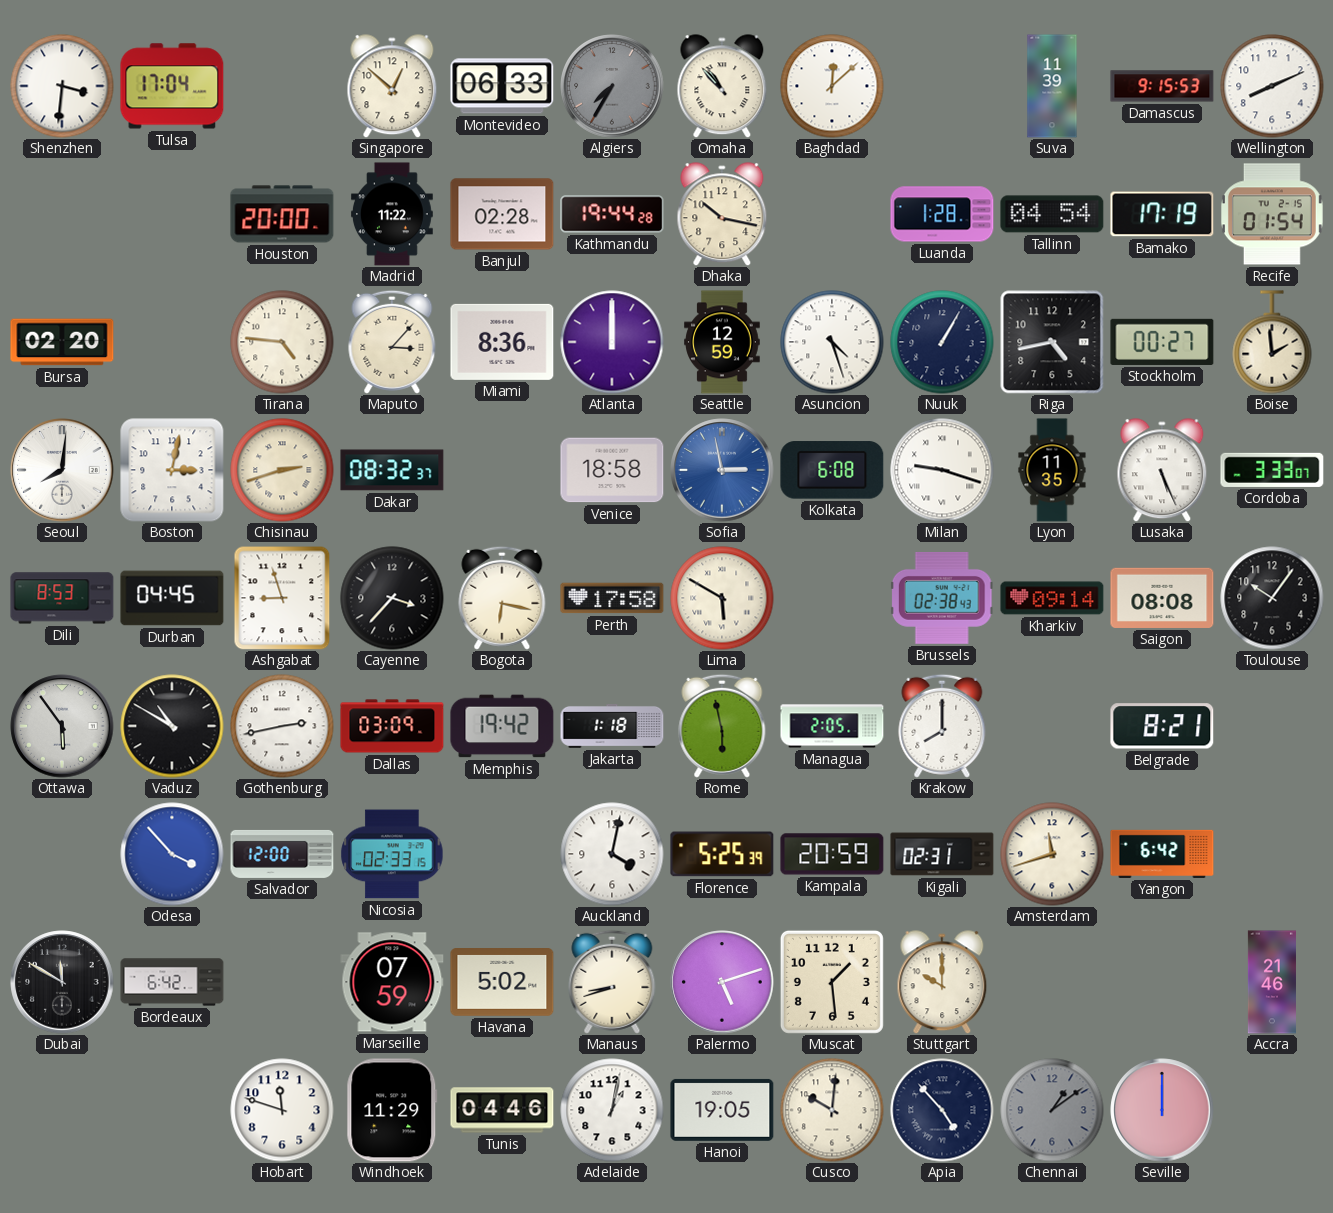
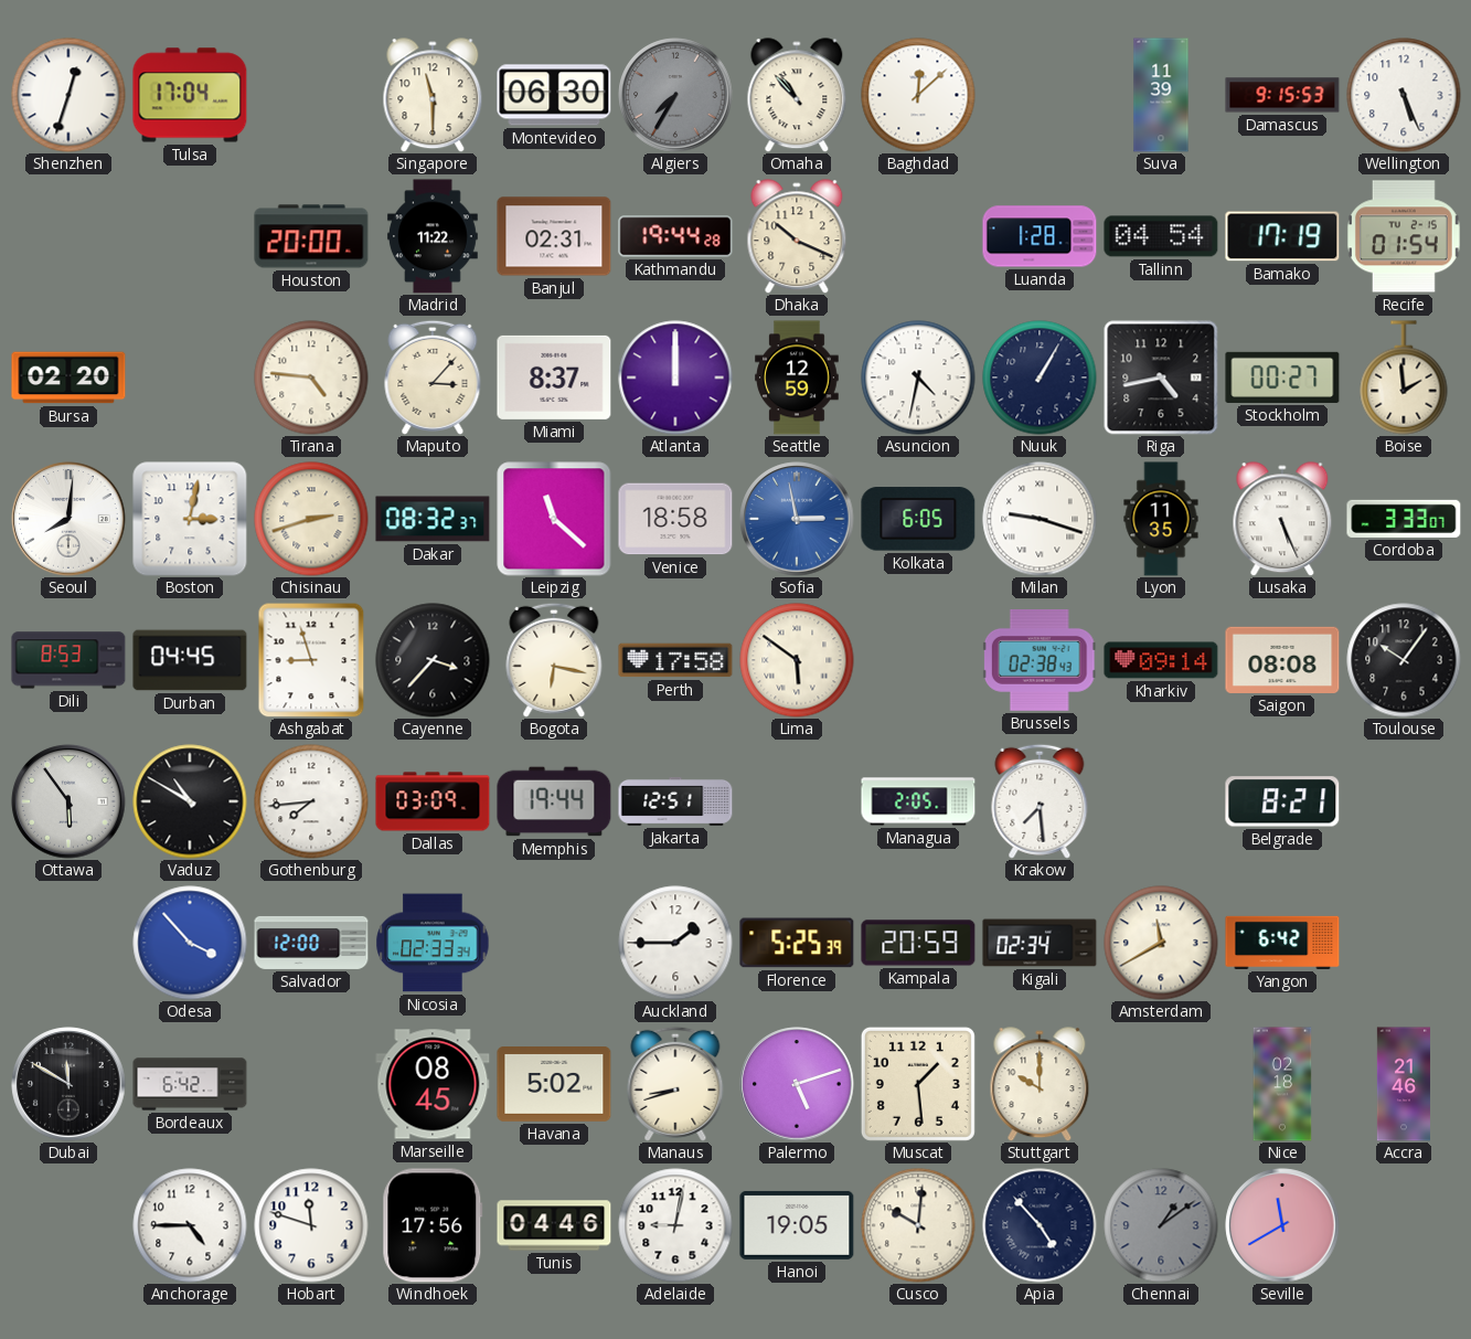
Shenzhen: 3:31 -> 12:33 (68, 95)
Singapore: 12:52 -> 11:30 (433, 95)
Montevideo: 06:33 -> 06:30 (554, 95)
Wellington: 8:11 -> 5:26 (1404, 95)
Banjul: 02:28 -> 02:31 (554, 236)
Dhaka: 10:17 -> 10:19 (797, 236)
Miami: 8:36 -> 8:37 (554, 378)
Asuncion: 4:27 -> 4:32 (918, 378)
Leipzig: none -> 11:22 (554, 519)
Kolkata: 6:08 -> 6:05 (918, 519)
Lima: 5:50 -> 5:51 (797, 660)
Gothenburg: 2:43 -> 7:44 (311, 801)
Memphis: 19:42 -> 19:44 (554, 801)
Jakarta: 1:18 -> 12:51 (675, 801)
Rome: 5:58 -> none (722, 726)
Krakow: 8:00 -> 7:29 (1040, 801)
Nicosia: 02:33:15 -> 02:33:34 (433, 943)
Auckland: 4:02 -> 1:45 (675, 943)
Kigali: 02:31 -> 02:34 (1040, 943)
Amsterdam: 11:42 -> 11:40 (1161, 943)
Marseille: 07:59 -> 08:45 (433, 1084)
Nice: none -> 02:18 (1282, 1084)
Anchorage: none -> 4:45 (190, 1225)
Windhoek: 11:29 -> 17:56 (433, 1225)
Adelaide: 1:02 -> 9:02 (675, 1225)
Seville: 12:00 -> 11:40 (1282, 1225)
